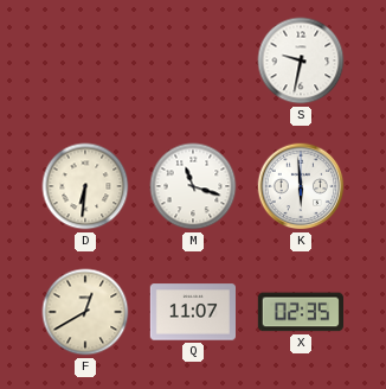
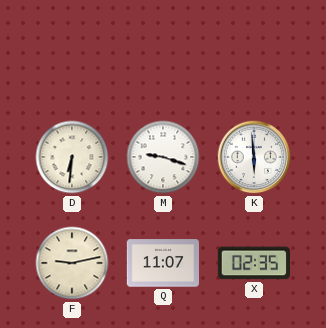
S: 9:32 -> none (301, 60)
M: 11:18 -> 9:18 (163, 157)
F: 12:40 -> 9:13 (72, 263)
